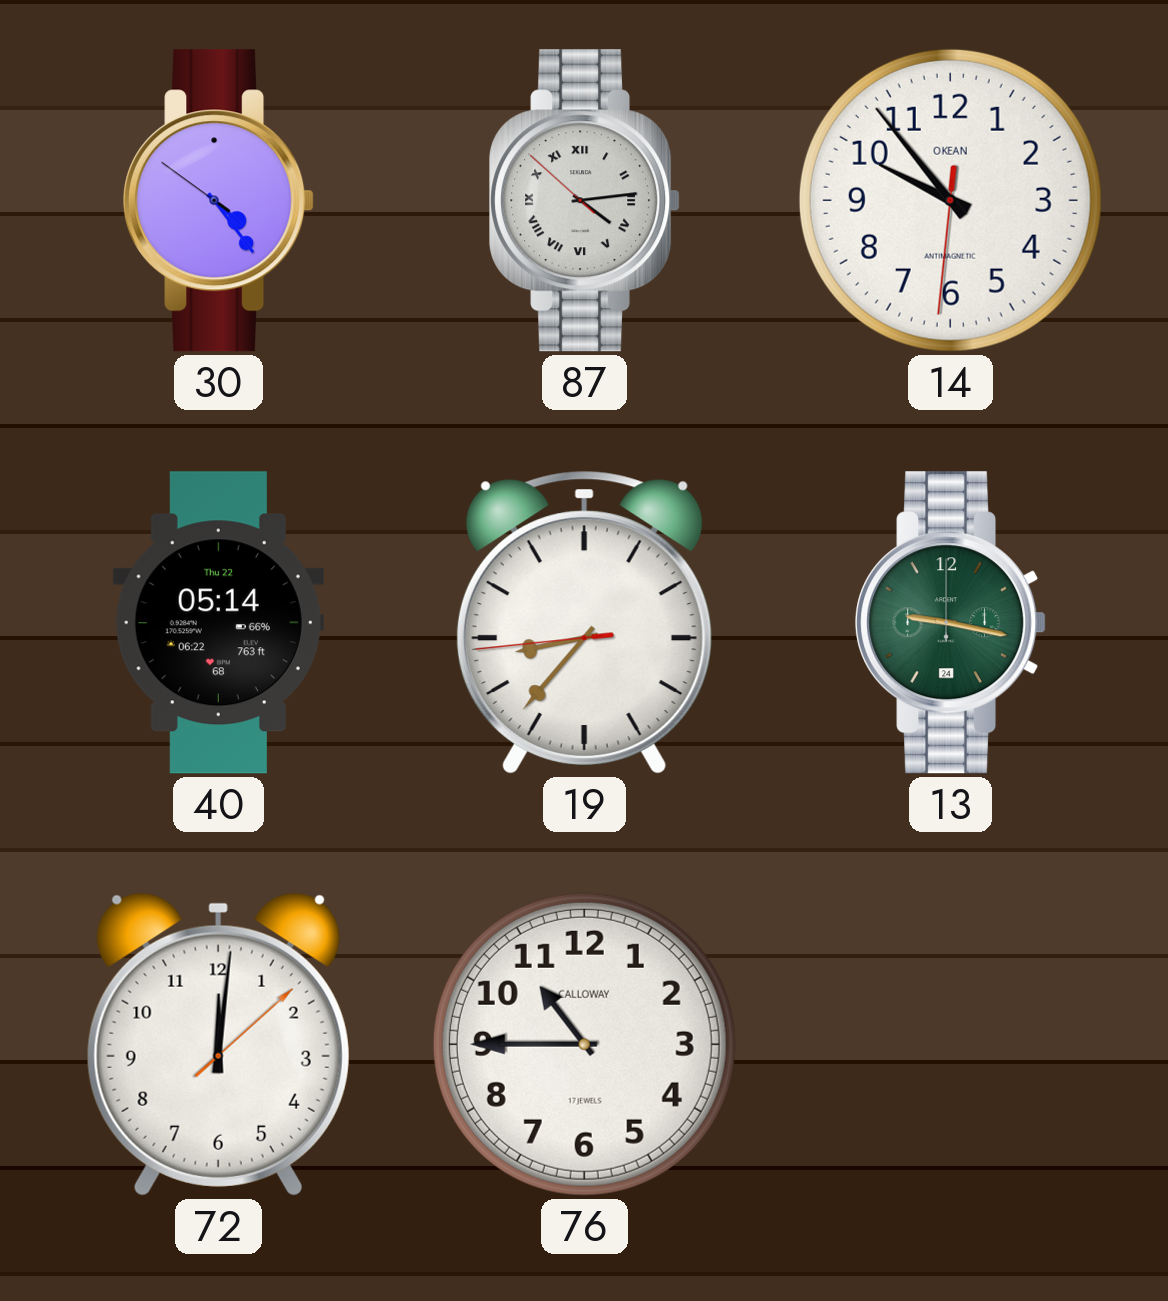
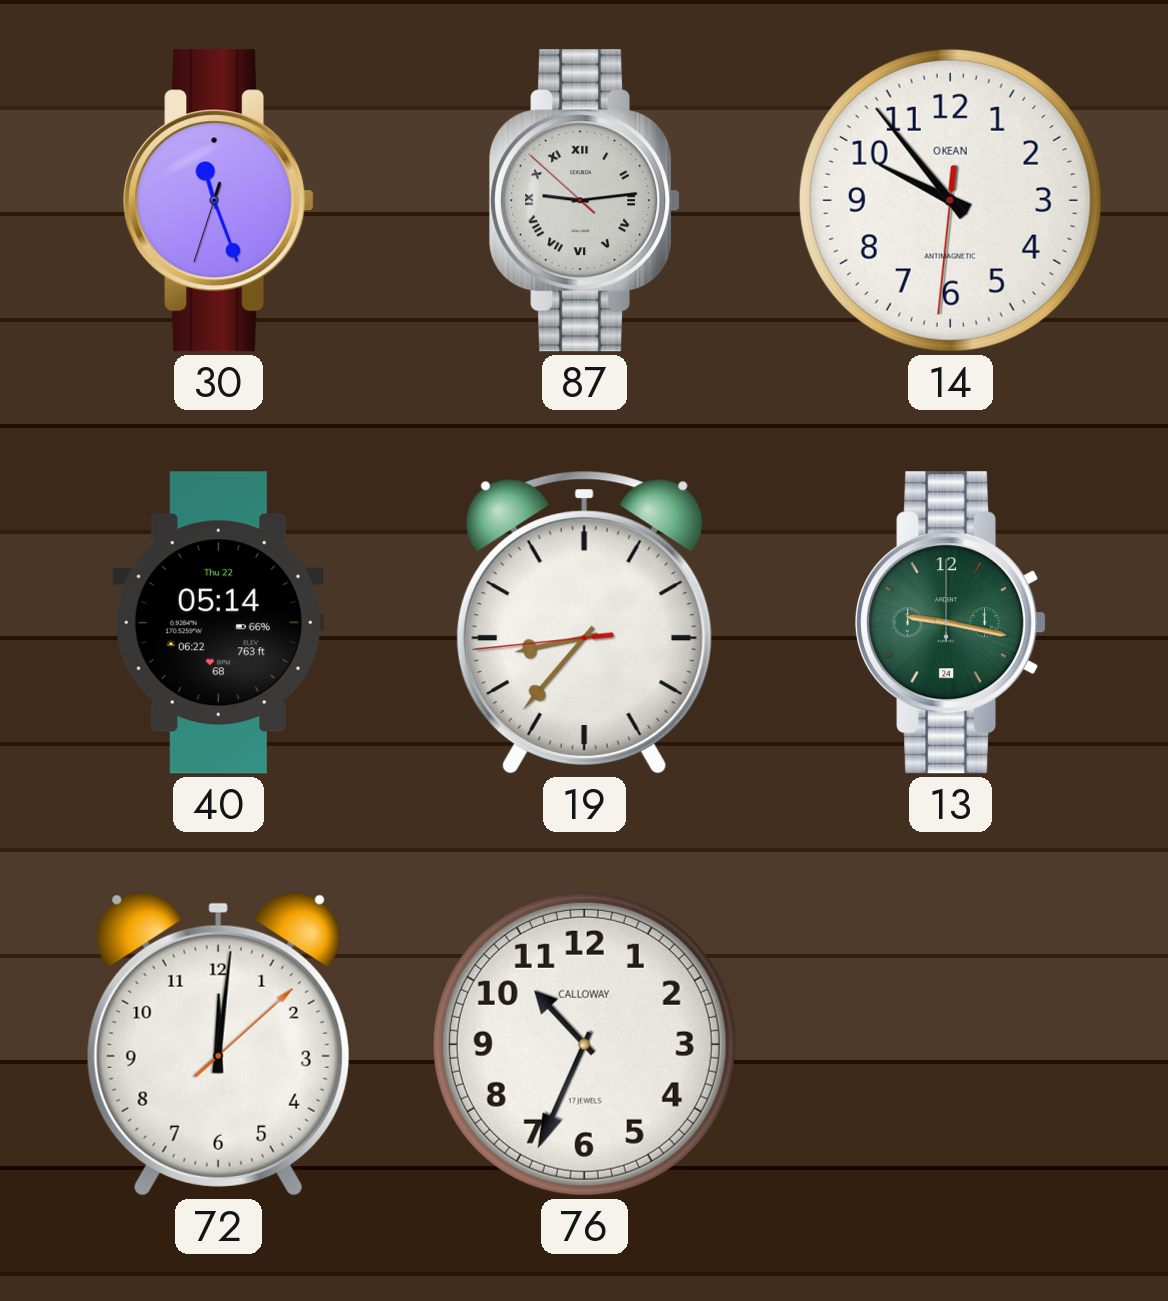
30: 4:23 -> 11:26 (219, 201)
87: 4:13 -> 9:13 (585, 201)
76: 10:45 -> 10:34 (584, 1044)
